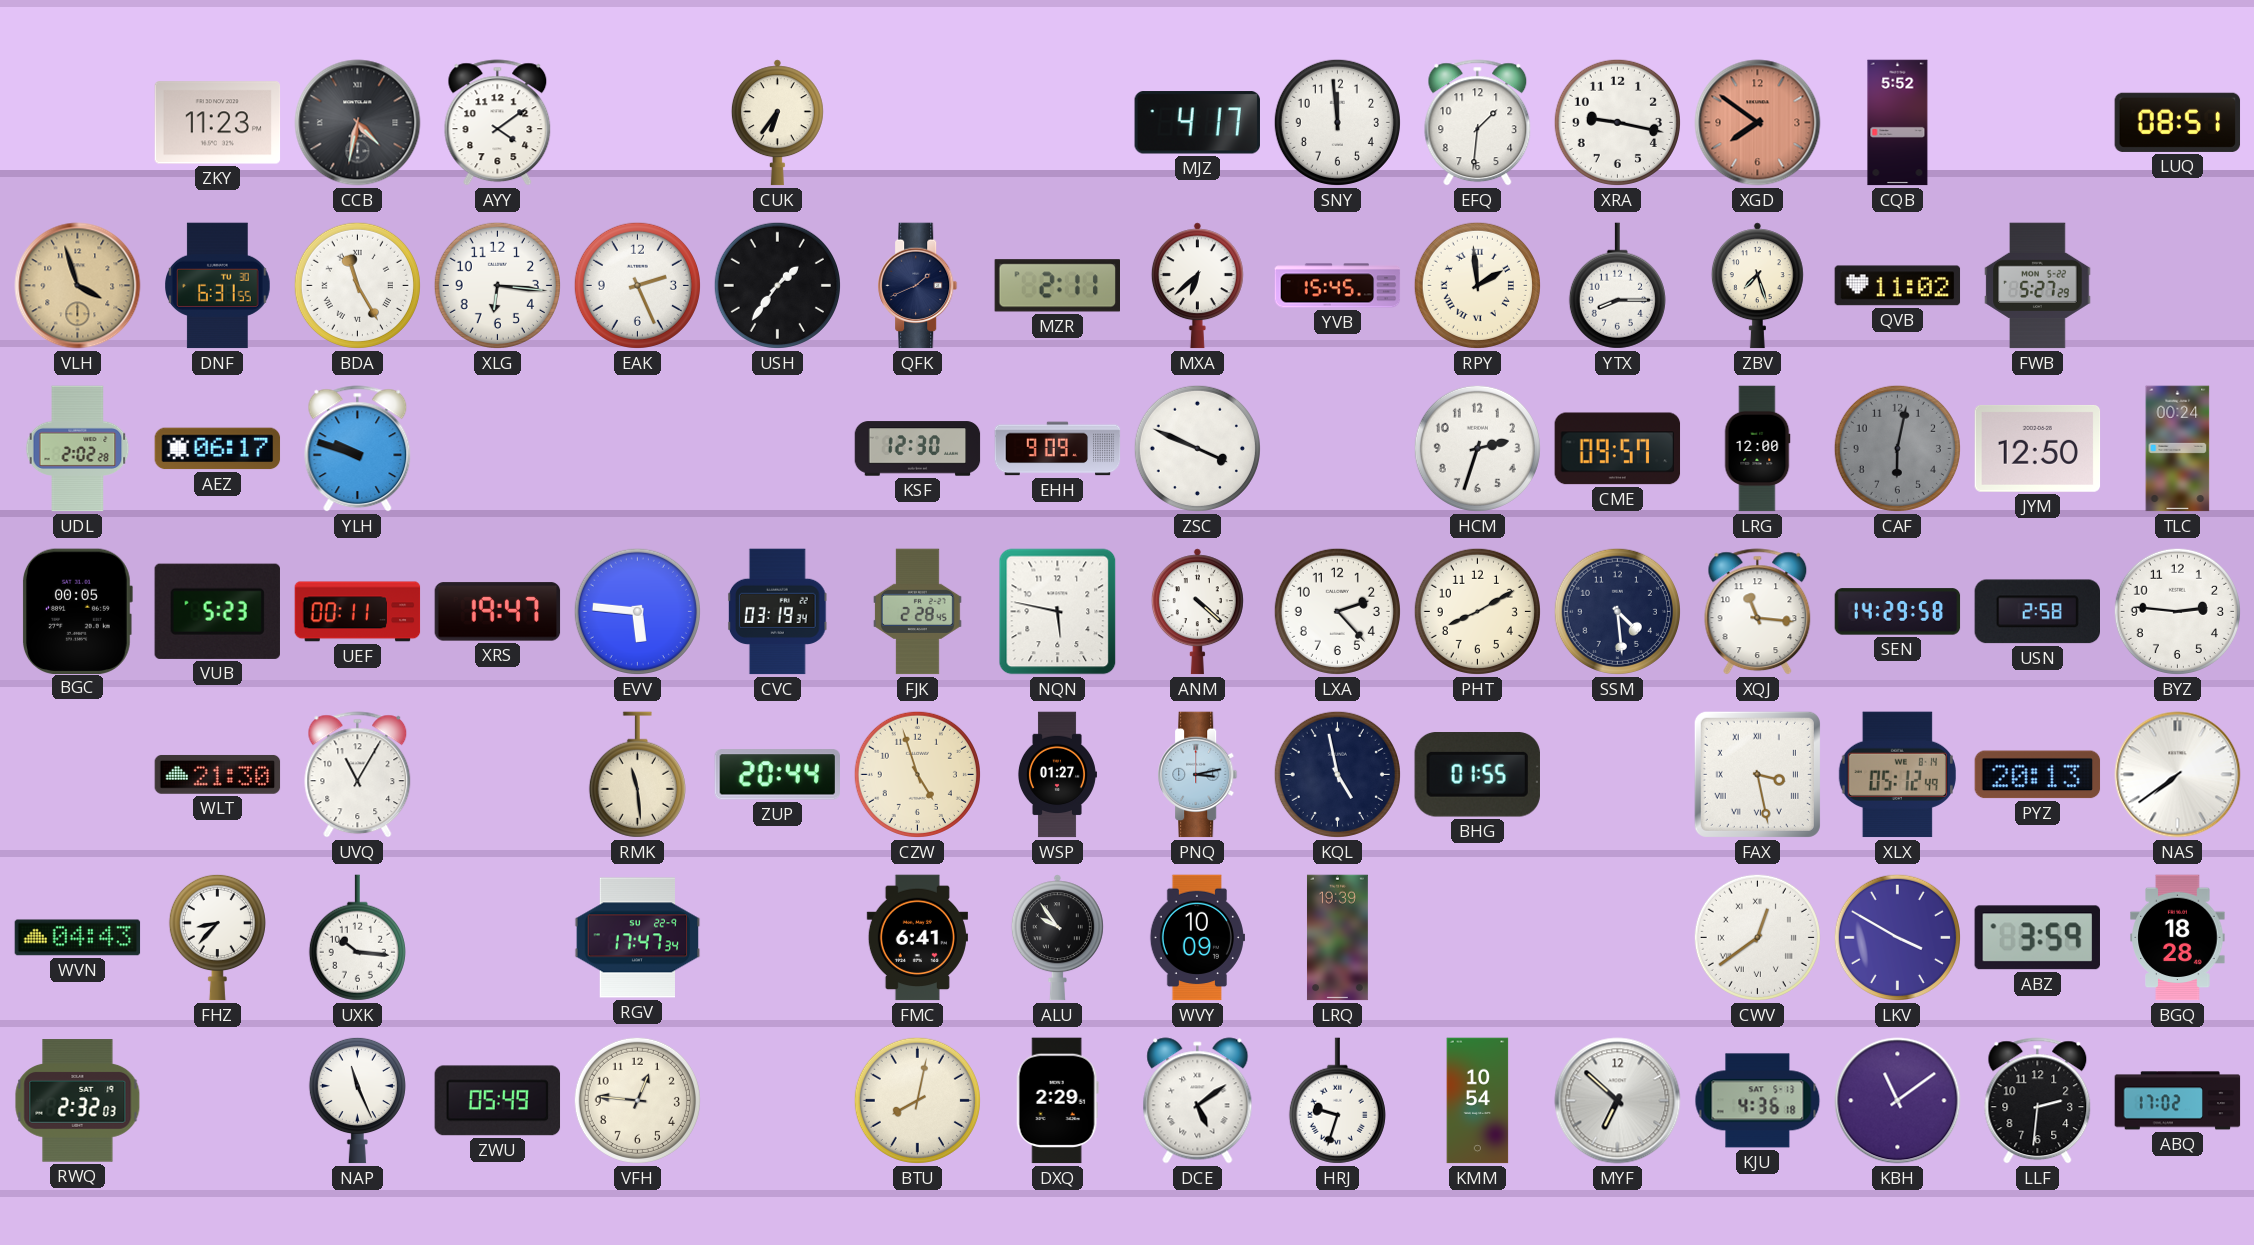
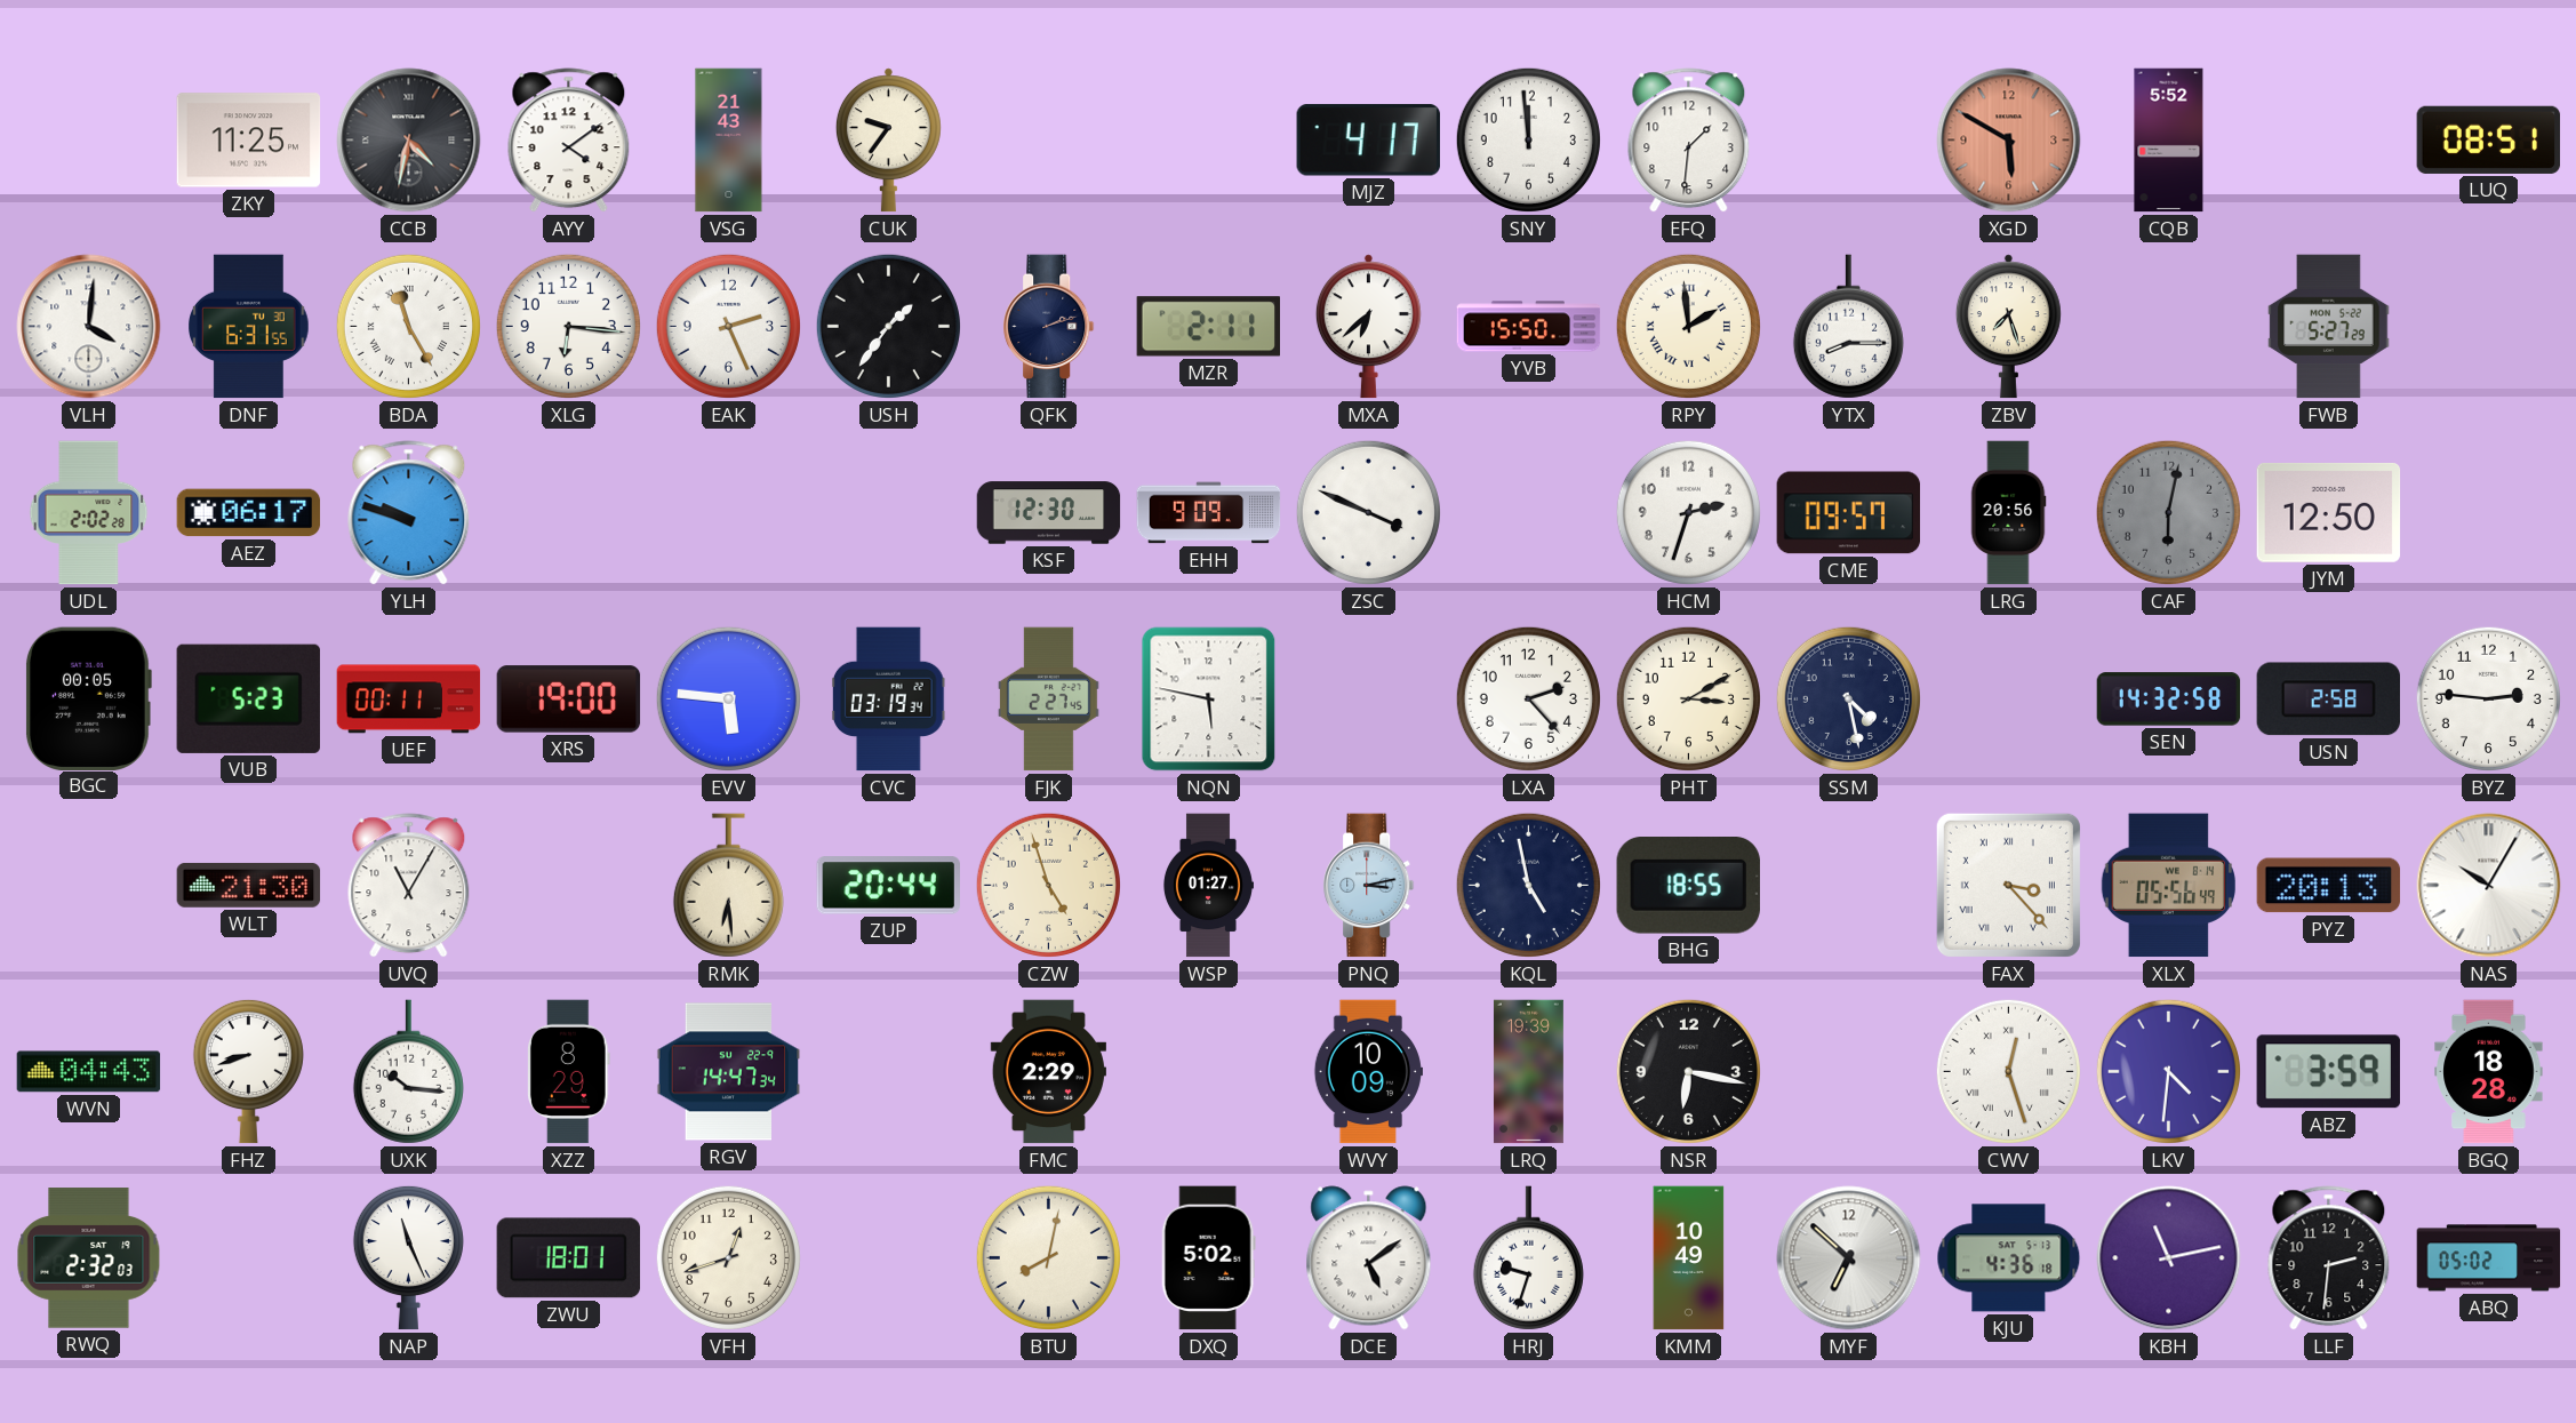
ZKY: 11:23 -> 11:25 (249, 141)
VSG: none -> 21:43 (729, 141)
CUK: 6:36 -> 9:36 (888, 141)
XRA: 9:17 -> none (1617, 122)
XGD: 7:51 -> 5:50 (2009, 141)
VLH: 3:57 -> 4:01 (89, 327)
VLH dial: champagne -> white (89, 327)
QFK: 1:41 -> 2:12 (1049, 327)
YVB: 15:45 -> 15:50 (1529, 327)
QVB: 11:02 -> none (1898, 286)
LRG: 12:00 -> 20:56 (2008, 513)
TLC: 00:24 -> none (2178, 449)
XRS: 19:47 -> 19:00 (569, 699)
FJK: 2:28 -> 2:27 (1048, 699)
ANM: 4:22 -> none (1197, 612)
PHT: 8:10 -> 3:10 (1688, 698)
SSM: 4:29 -> 4:28 (1848, 698)
XQJ: 11:16 -> none (1758, 612)
SEN: 14:29 -> 14:32 (2169, 699)
RMK: 11:29 -> 6:29 (728, 886)
BHG: 01:55 -> 18:55 (1688, 886)
FAX: 3:28 -> 3:23 (2008, 885)
XLX: 05:12 -> 05:56 (2168, 886)
NAS: 7:39 -> 10:05 (2489, 886)
FHZ: 8:37 -> 8:42 (248, 1071)
XZZ: none -> 8:29 (569, 1072)
RGV: 17:47 -> 14:47 (729, 1072)
FMC: 6:41 -> 2:29 (1048, 1072)
ALU: 9:54 -> none (1057, 938)
NSR: none -> 6:17 (1688, 1071)
CWV: 12:39 -> 12:27 (2008, 1071)
LKV: 3:50 -> 4:31 (2168, 1071)
ZWU: 05:49 -> 18:01 (569, 1258)
VFH: 12:46 -> 12:42 (728, 1257)
DXQ: 2:29 -> 5:02 (1208, 1258)
KMM: 10:54 -> 10:49 (1689, 1258)
KBH: 11:09 -> 11:13 (2169, 1258)
ABQ: 17:02 -> 05:02 (2489, 1258)
